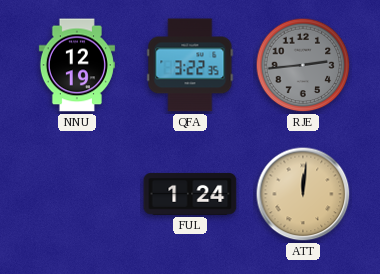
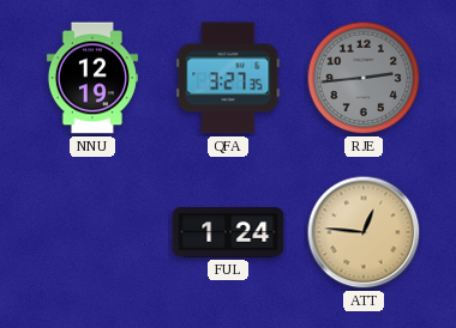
QFA: 3:22 -> 3:27 (228, 78)
ATT: 12:01 -> 12:46 (364, 232)
